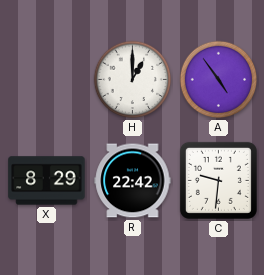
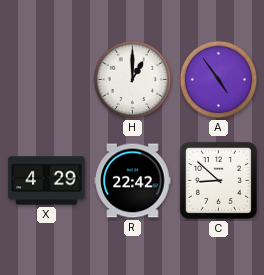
X: 8:29 -> 4:29 (47, 181)
C: 9:31 -> 8:52 (218, 180)
